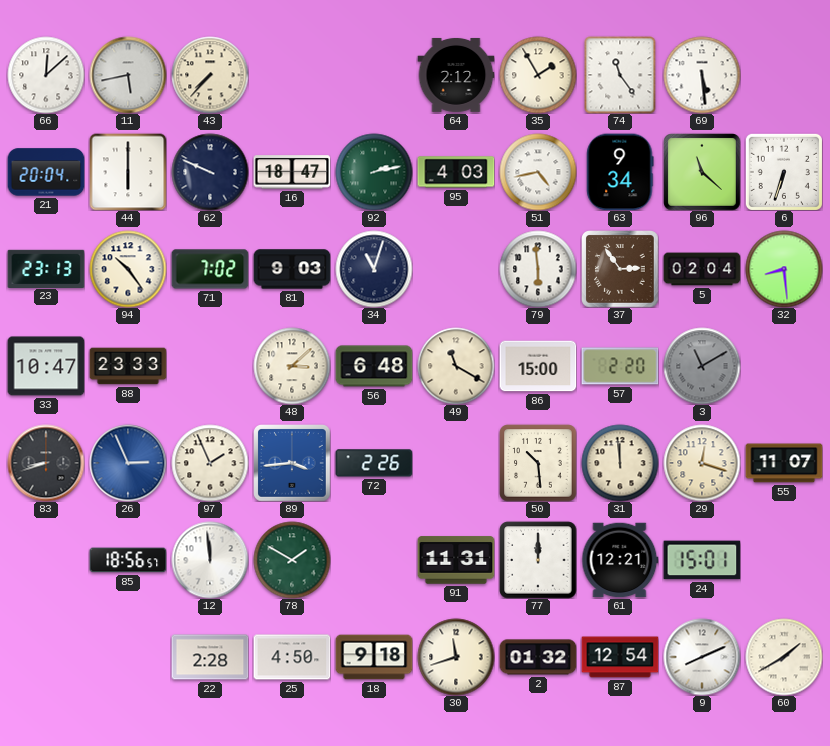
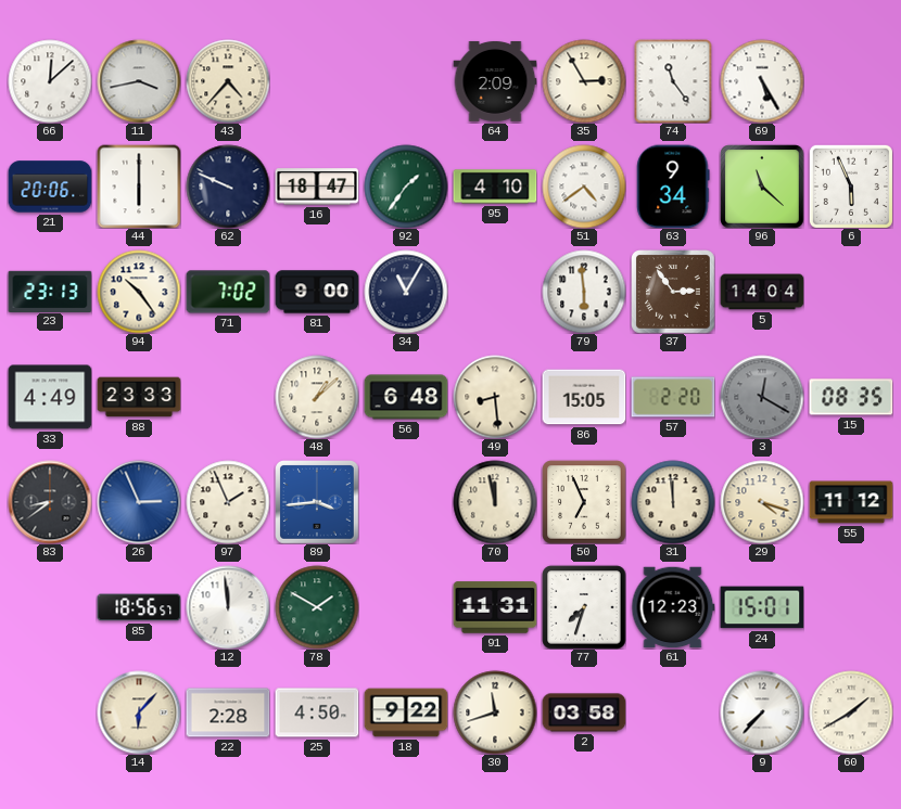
11: 5:43 -> 3:43 (139, 81)
43: 7:37 -> 4:37 (228, 81)
64: 2:12 -> 2:09 (495, 81)
35: 1:55 -> 2:55 (584, 81)
69: 5:29 -> 5:25 (762, 81)
21: 20:04 -> 20:06 (50, 187)
92: 2:13 -> 1:36 (406, 187)
95: 4:03 -> 4:10 (495, 187)
51: 4:43 -> 4:39 (584, 187)
6: 6:33 -> 5:56 (851, 187)
81: 9:03 -> 9:00 (317, 292)
34: 11:03 -> 11:05 (406, 292)
5: 02:04 -> 14:04 (762, 292)
32: 8:29 -> none (784, 269)
33: 10:47 -> 4:49 (50, 397)
48: 3:08 -> 1:08 (317, 397)
49: 11:20 -> 8:29 (495, 397)
86: 15:00 -> 15:05 (584, 397)
3: 11:10 -> 12:20 (762, 397)
15: none -> 08:35 (851, 397)
83: 8:42 -> 8:39 (50, 502)
72: 2:26 -> none (374, 463)
70: none -> 11:58 (495, 502)
50: 10:29 -> 6:56 (584, 502)
29: 12:18 -> 4:18 (762, 502)
55: 11:07 -> 11:12 (851, 502)
77: 12:00 -> 7:33 (584, 607)
61: 12:21 -> 12:23 (673, 607)
14: none -> 6:07 (139, 712)
18: 9:18 -> 9:22 (406, 712)
2: 01:32 -> 03:58 (584, 712)
87: 12:54 -> none (620, 657)
9: 8:11 -> 7:37 (762, 712)
